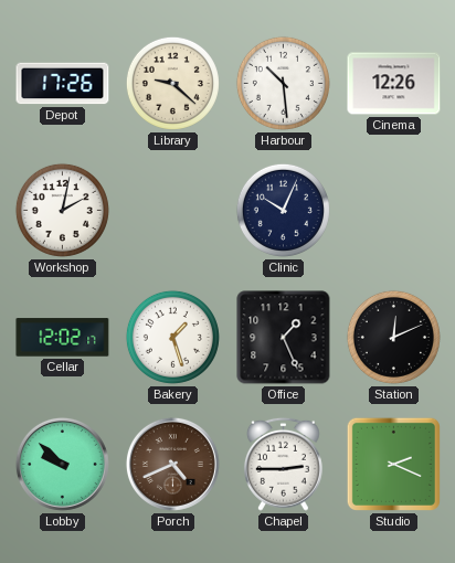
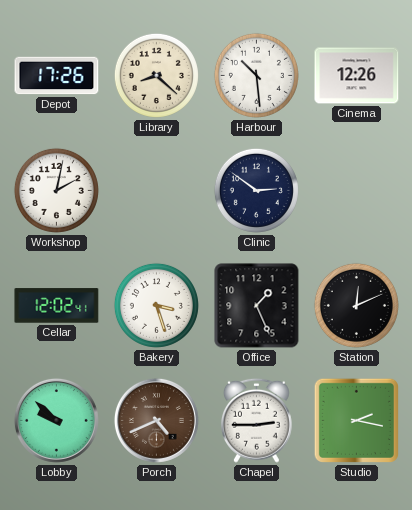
Library: 9:22 -> 8:22 (156, 75)
Clinic: 10:04 -> 2:51 (256, 190)
Cellar: 12:02:17 -> 12:02:41 (57, 306)
Bakery: 1:27 -> 3:27 (156, 305)
Studio: 2:19 -> 2:17 (356, 420)
